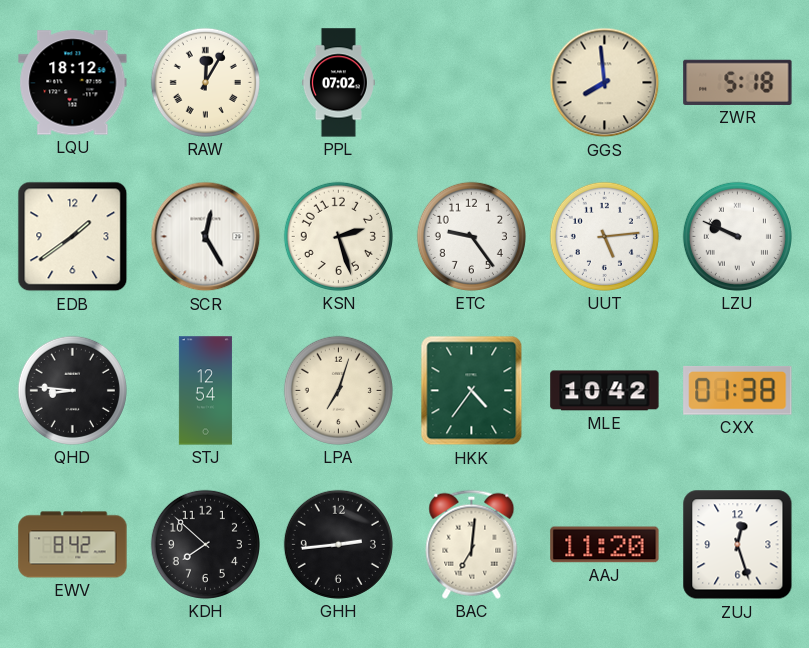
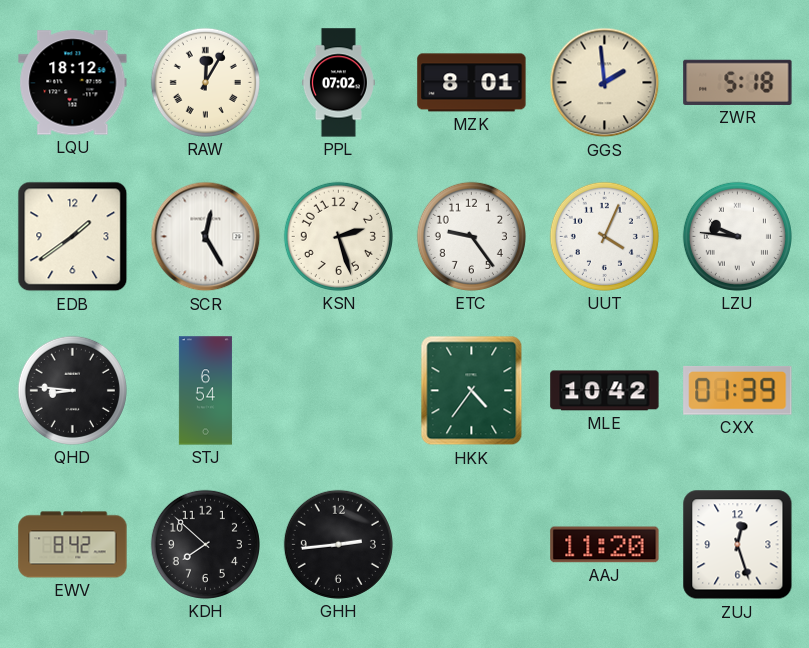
MZK: none -> 8:01 (472, 83)
GGS: 7:59 -> 1:59 (605, 83)
UUT: 5:14 -> 4:04 (604, 236)
LZU: 9:49 -> 9:46 (737, 236)
STJ: 12:54 -> 6:54 (205, 391)
LPA: 7:03 -> none (338, 390)
CXX: 01:38 -> 01:39 (738, 390)
BAC: 7:01 -> none (472, 544)
